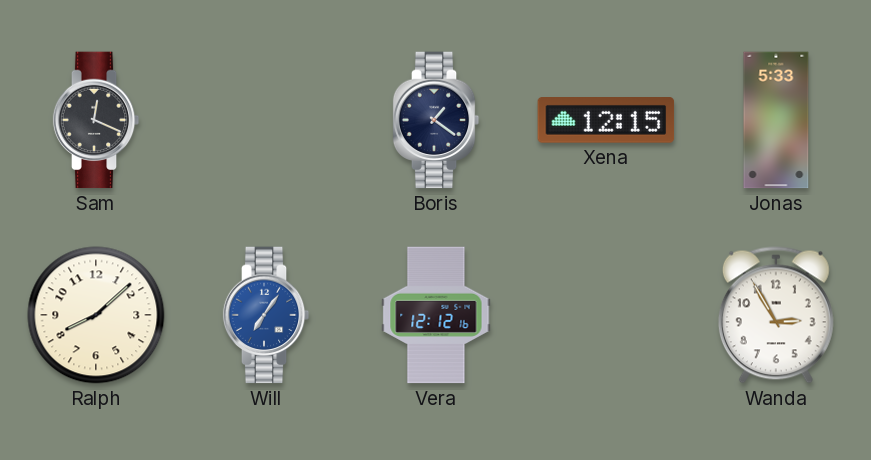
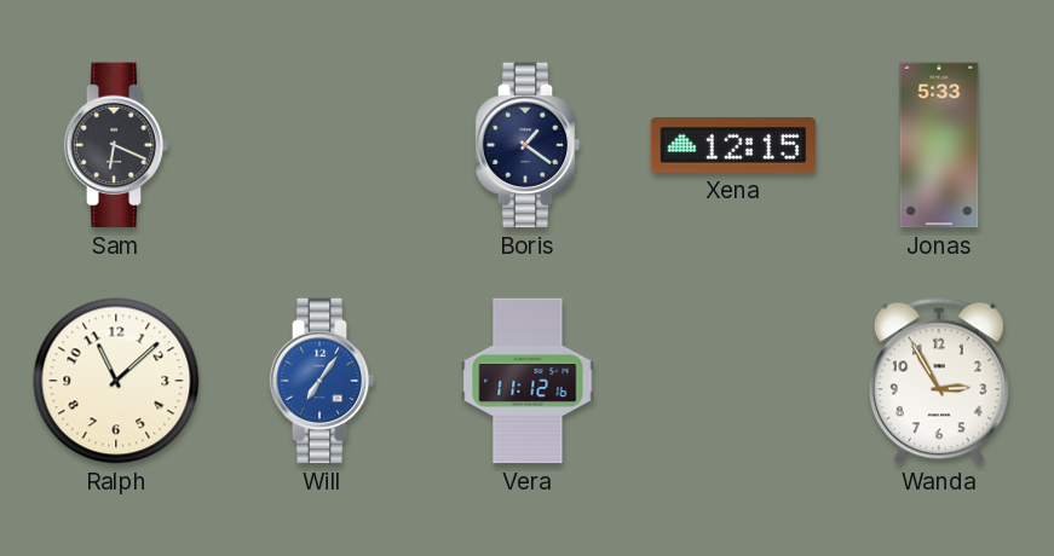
Sam: 12:19 -> 6:19 (116, 145)
Ralph: 8:08 -> 11:08 (116, 381)
Vera: 12:12 -> 11:12 (528, 381)
